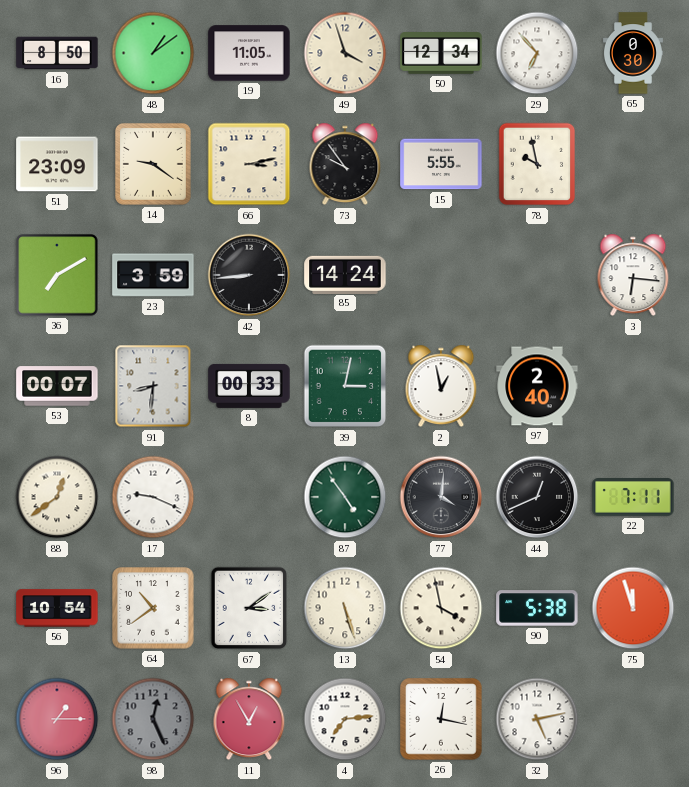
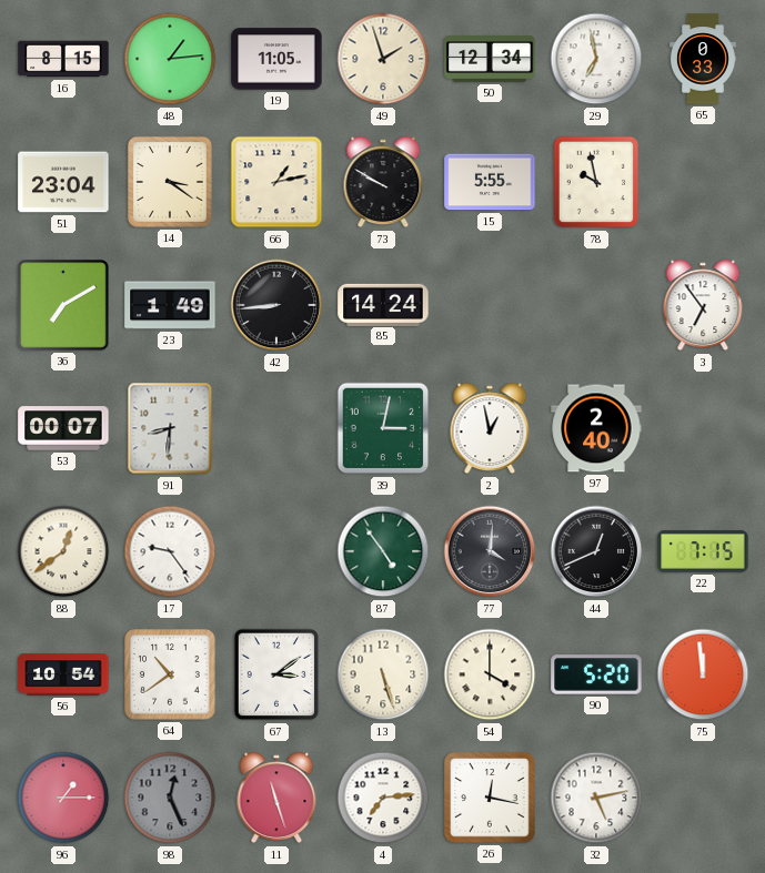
16: 8:50 -> 8:15 (63, 59)
48: 1:09 -> 1:14 (170, 59)
49: 3:57 -> 1:57 (383, 59)
29: 6:53 -> 6:58 (596, 59)
65: 0:30 -> 0:33 (703, 59)
51: 23:09 -> 23:04 (63, 182)
14: 9:21 -> 3:21 (170, 182)
66: 3:13 -> 1:13 (276, 182)
73: 9:54 -> 9:50 (383, 182)
23: 3:59 -> 1:49 (170, 305)
3: 6:16 -> 6:54 (703, 305)
8: 00:33 -> none (249, 386)
17: 9:19 -> 9:24 (170, 551)
22: 7:11 -> 7:15 (703, 552)
54: 3:58 -> 4:00 (490, 674)
90: 5:38 -> 5:20 (596, 674)
75: 11:57 -> 11:59 (703, 674)
11: 12:55 -> 11:27 (276, 798)
